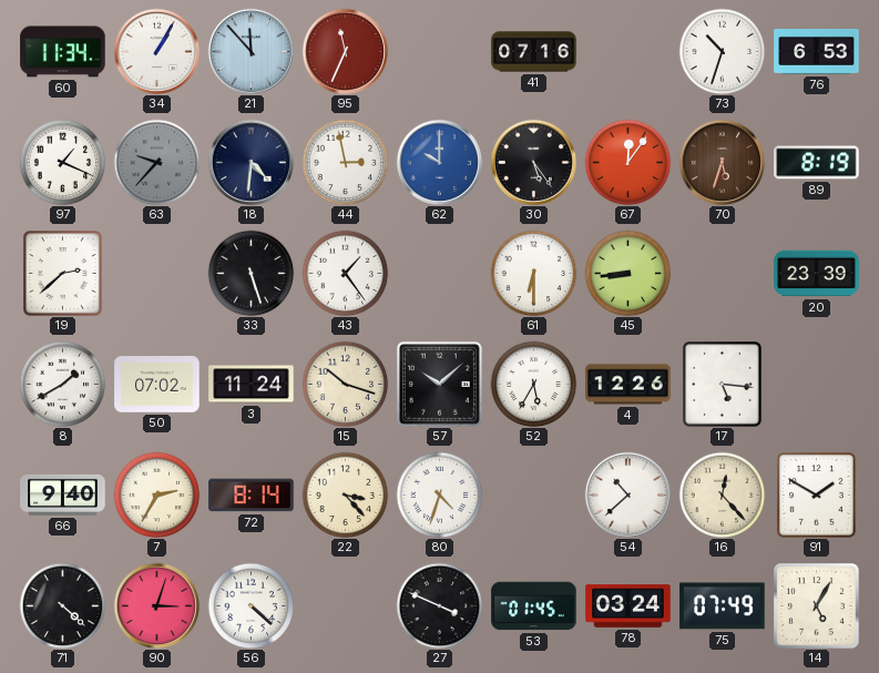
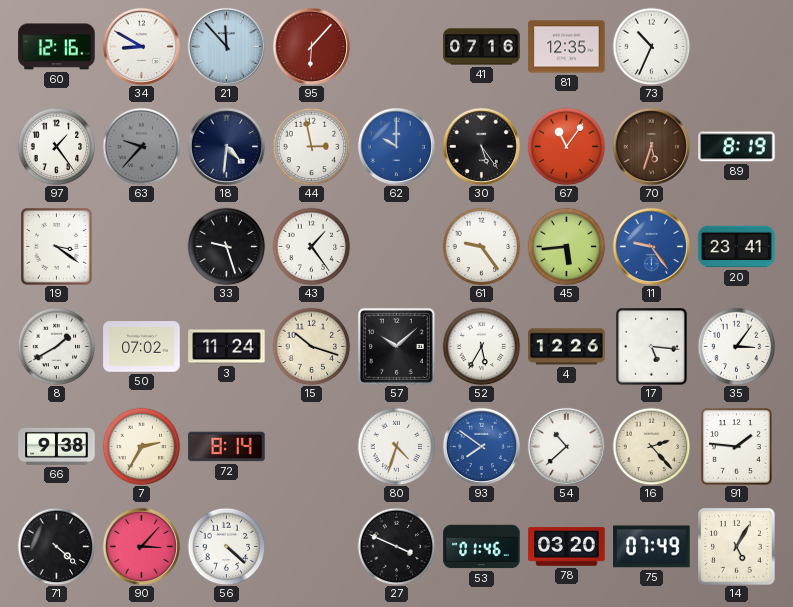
60: 11:34 -> 12:16 (57, 47)
34: 1:05 -> 8:50 (141, 46)
95: 11:34 -> 6:07 (311, 46)
81: none -> 12:35 (567, 47)
73: 10:33 -> 10:34 (651, 46)
76: 6:53 -> none (817, 52)
97: 1:19 -> 1:24 (56, 146)
67: 12:06 -> 11:06 (566, 146)
19: 2:38 -> 3:21 (57, 247)
33: 5:27 -> 9:27 (226, 246)
61: 6:30 -> 9:24 (481, 246)
45: 8:44 -> 5:44 (566, 246)
11: none -> 9:24 (651, 246)
20: 23:39 -> 23:41 (737, 247)
35: none -> 3:06 (736, 346)
66: 9:40 -> 9:38 (57, 446)
22: 3:23 -> none (345, 494)
93: none -> 7:51 (481, 446)
16: 12:23 -> 2:23 (651, 446)
91: 1:50 -> 1:46 (737, 447)
90: 3:03 -> 3:07 (141, 546)
53: 01:45 -> 01:46 (482, 547)
78: 03:24 -> 03:20 (567, 547)
